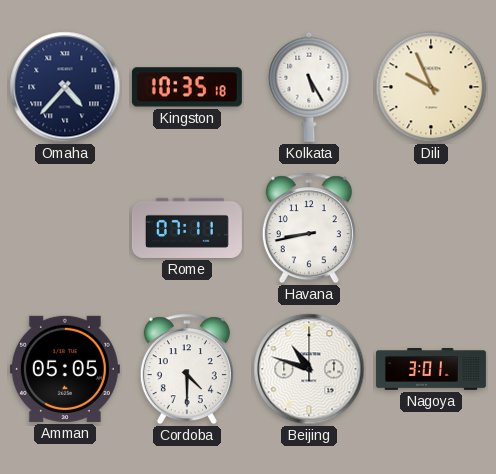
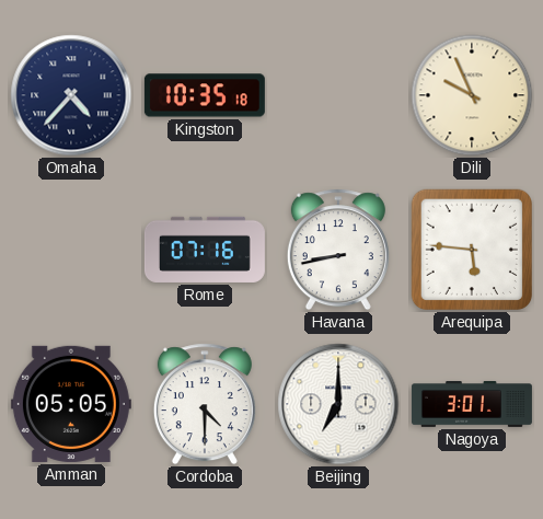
Kolkata: 5:25 -> none (309, 87)
Rome: 07:11 -> 07:16 (205, 250)
Arequipa: none -> 5:46 (472, 250)
Beijing: 10:48 -> 7:00 (338, 404)
